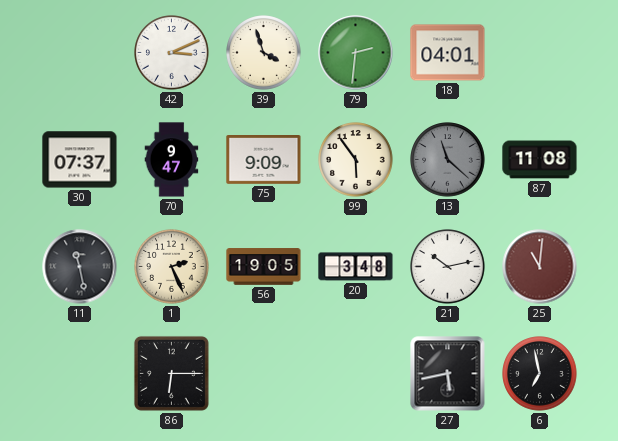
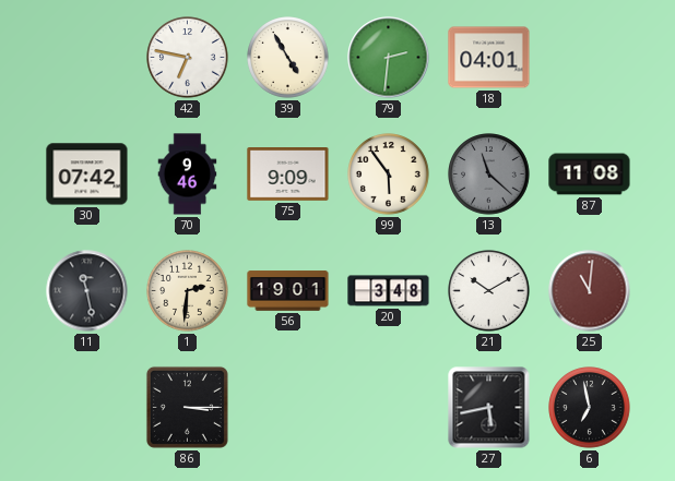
42: 3:11 -> 6:47 (188, 58)
39: 3:57 -> 4:55 (288, 58)
30: 07:37 -> 07:42 (87, 175)
70: 9:47 -> 9:46 (188, 175)
1: 2:26 -> 2:31 (188, 291)
56: 19:05 -> 19:01 (288, 291)
21: 10:13 -> 10:10 (489, 291)
86: 6:15 -> 3:15 (187, 407)
